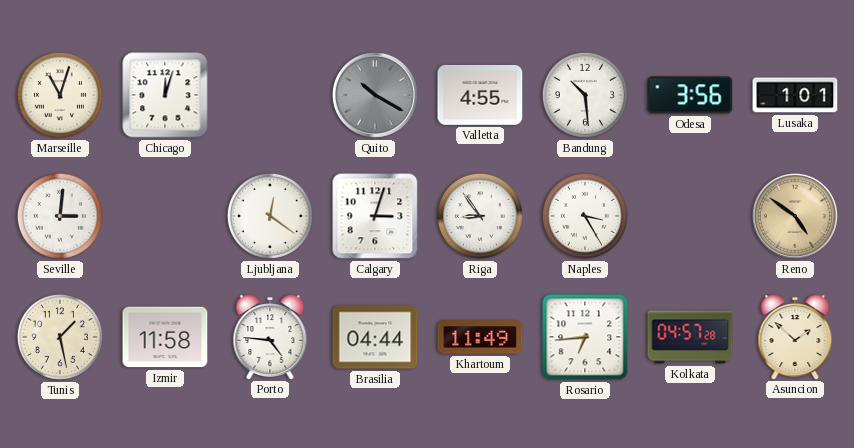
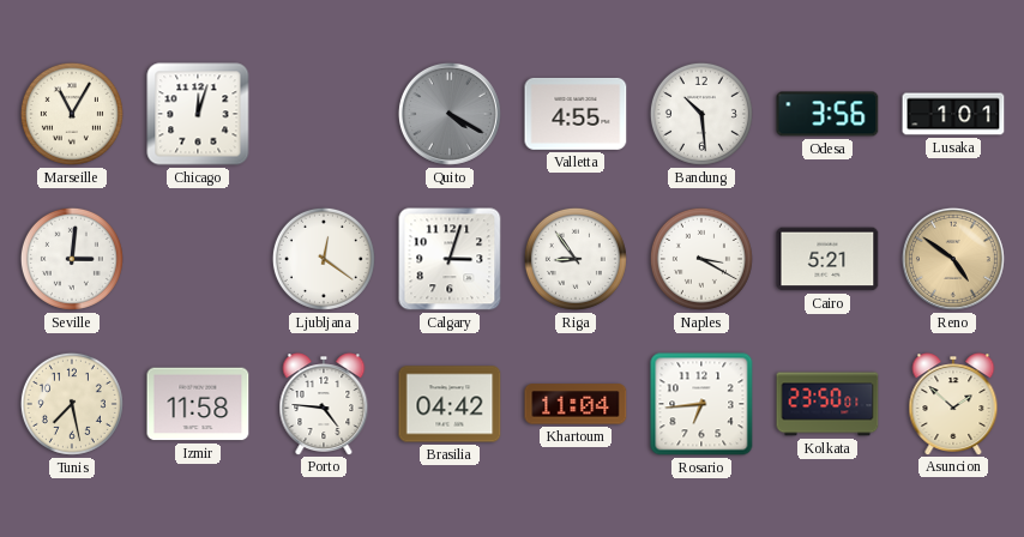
Marseille: 11:03 -> 11:05 (72, 114)
Quito: 10:20 -> 4:20 (450, 114)
Naples: 3:25 -> 3:20 (701, 259)
Cairo: none -> 5:21 (827, 259)
Tunis: 1:28 -> 7:28 (72, 404)
Brasilia: 04:44 -> 04:42 (450, 404)
Khartoum: 11:49 -> 11:04 (576, 404)
Kolkata: 04:57 -> 23:50 (827, 404)
